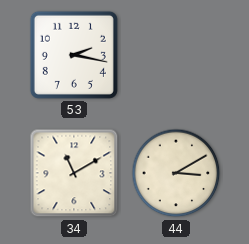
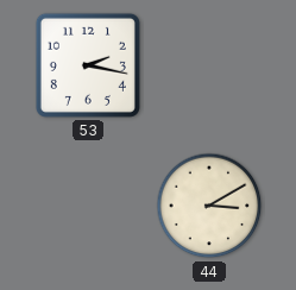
34: 11:10 -> none (74, 173)
